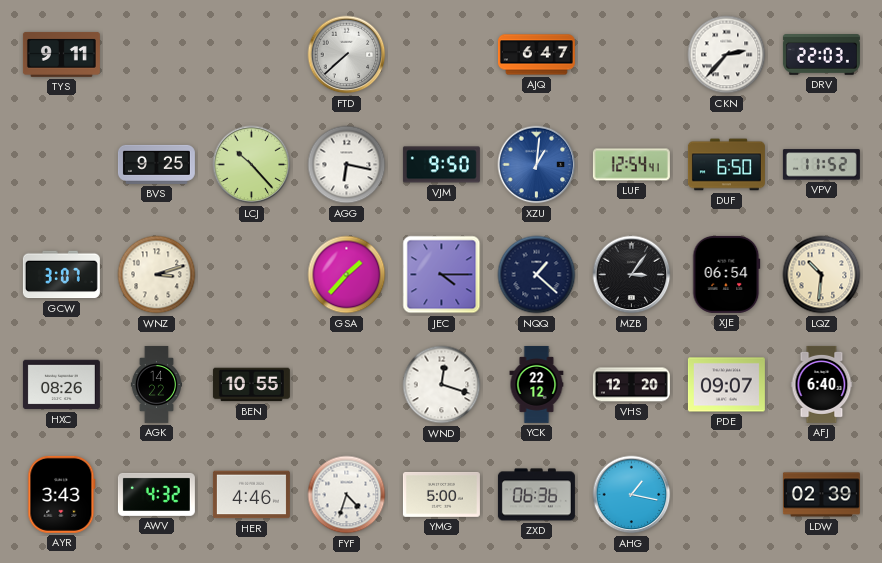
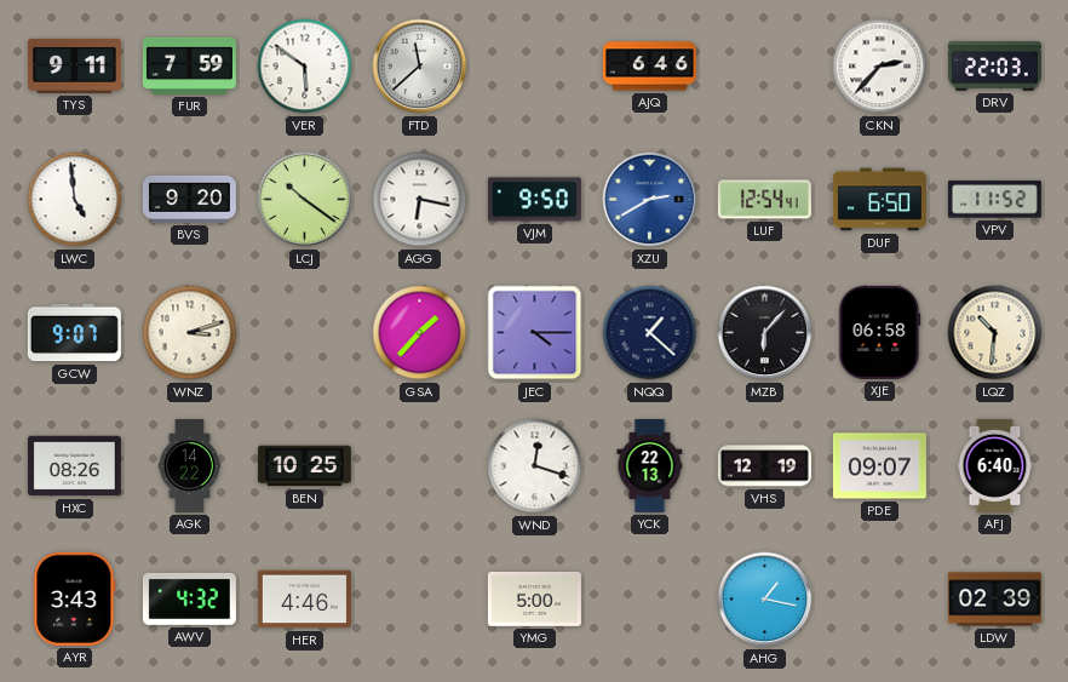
FUR: none -> 7:59 (189, 65)
VER: none -> 5:51 (305, 67)
FTD: 7:38 -> 11:38 (420, 67)
AJQ: 6:47 -> 6:46 (649, 67)
LWC: none -> 4:59 (75, 200)
BVS: 9:25 -> 9:20 (189, 199)
LCJ: 10:23 -> 10:21 (305, 200)
XZU: 1:01 -> 2:40 (650, 200)
GCW: 3:07 -> 9:07 (74, 333)
MZB: 3:06 -> 6:07 (765, 333)
XJE: 06:54 -> 06:58 (880, 332)
BEN: 10:55 -> 10:25 (304, 466)
YCK: 22:12 -> 22:13 (650, 465)
VHS: 12:20 -> 12:19 (764, 466)
FYF: 4:33 -> none (347, 495)
ZXD: 06:36 -> none (536, 495)
